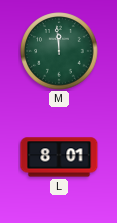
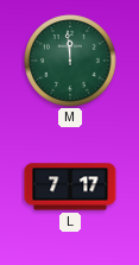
L: 8:01 -> 7:17 (70, 187)
